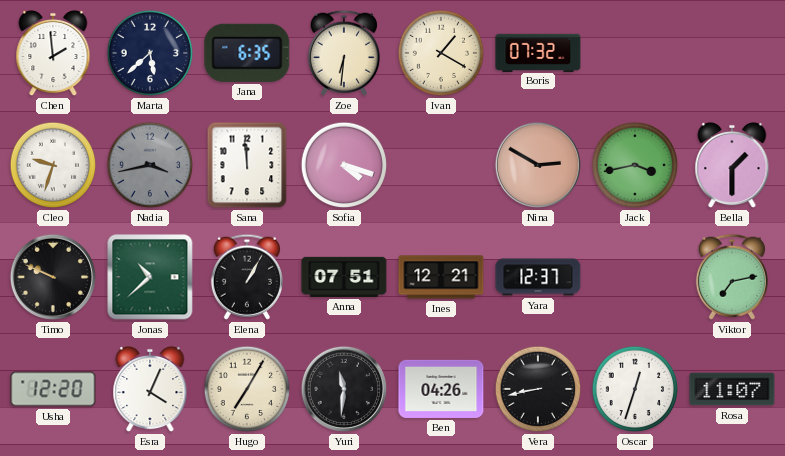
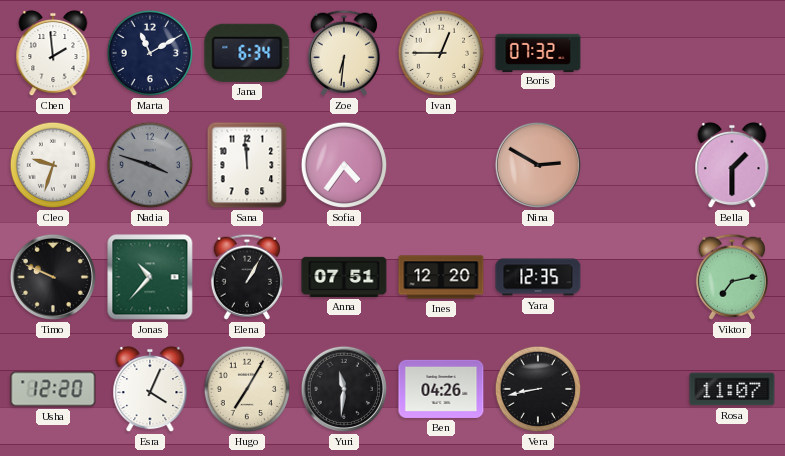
Marta: 5:38 -> 11:10 (150, 53)
Jana: 6:35 -> 6:34 (247, 53)
Ivan: 1:20 -> 12:45 (441, 53)
Nadia: 3:43 -> 3:48 (150, 165)
Sofia: 4:18 -> 4:36 (344, 165)
Jack: 3:43 -> none (635, 165)
Jonas: 10:38 -> 10:37 (150, 277)
Ines: 12:21 -> 12:20 (441, 277)
Yara: 12:37 -> 12:35 (538, 277)
Oscar: 12:33 -> none (635, 389)
